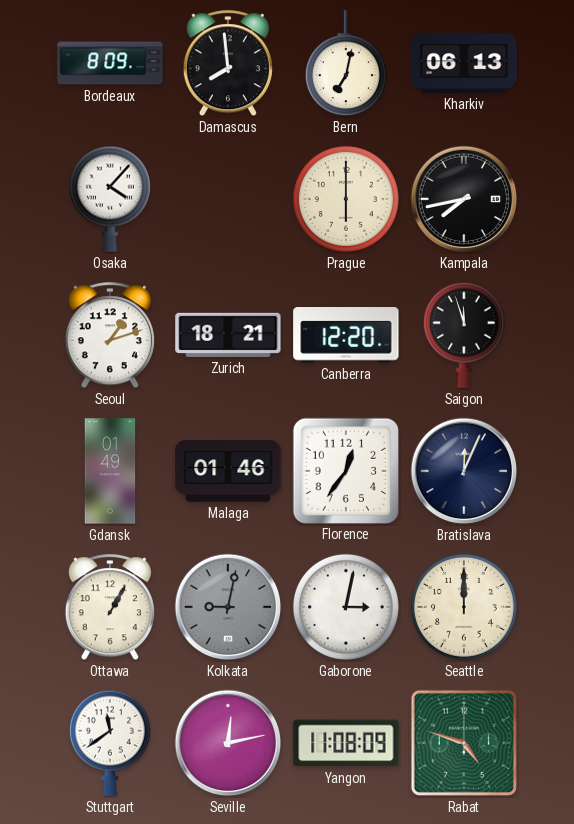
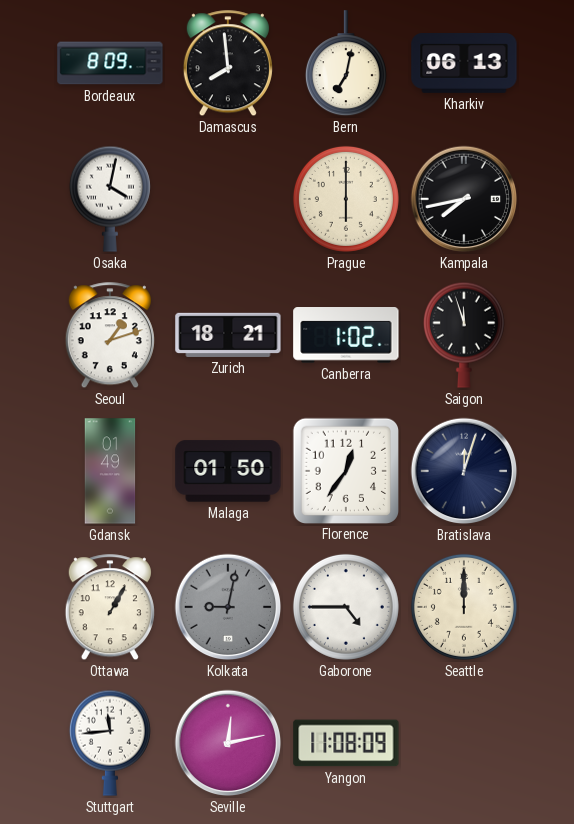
Osaka: 4:07 -> 4:02 (110, 199)
Canberra: 12:20 -> 1:02 (346, 336)
Malaga: 01:46 -> 01:50 (228, 471)
Bratislava: 12:04 -> 12:03 (464, 471)
Gaborone: 3:02 -> 4:45 (346, 607)
Stuttgart: 11:39 -> 11:44 (110, 743)
Rabat: 4:48 -> none (464, 743)
